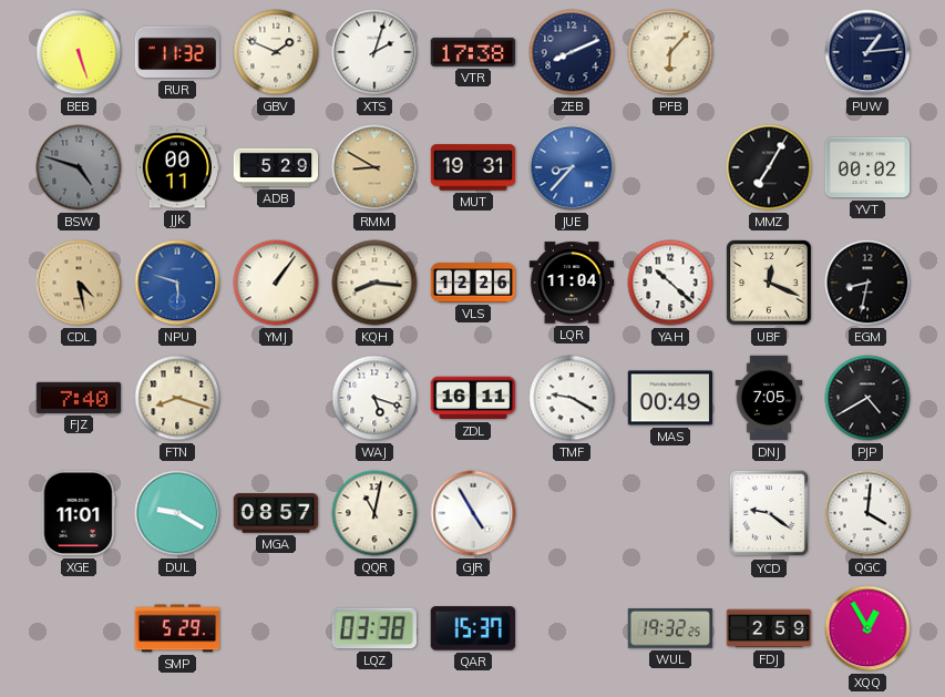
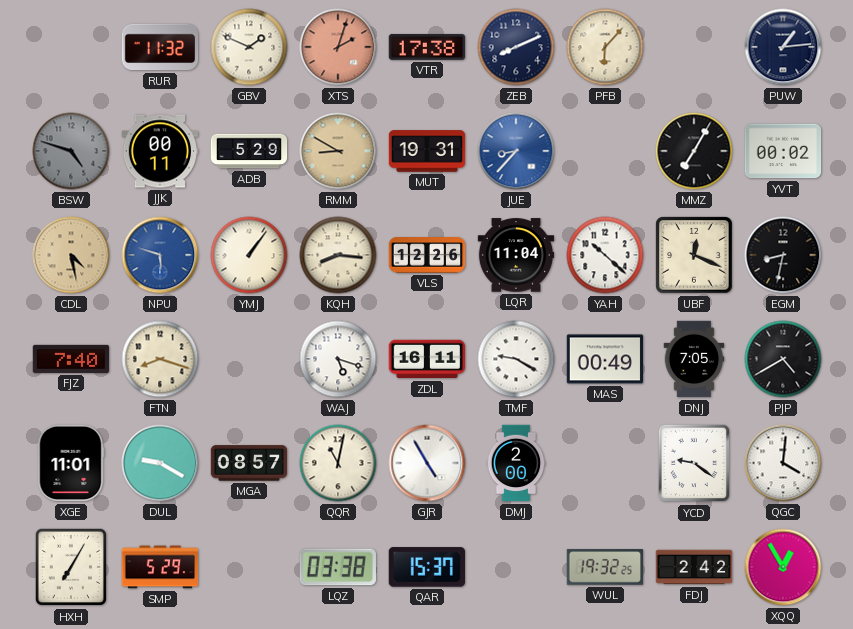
BEB: 5:27 -> none (79, 52)
XTS dial: white -> salmon (338, 47)
DMJ: none -> 2:00 (516, 463)
HXH: none -> 7:05 (71, 567)
FDJ: 2:59 -> 2:42 (694, 567)
